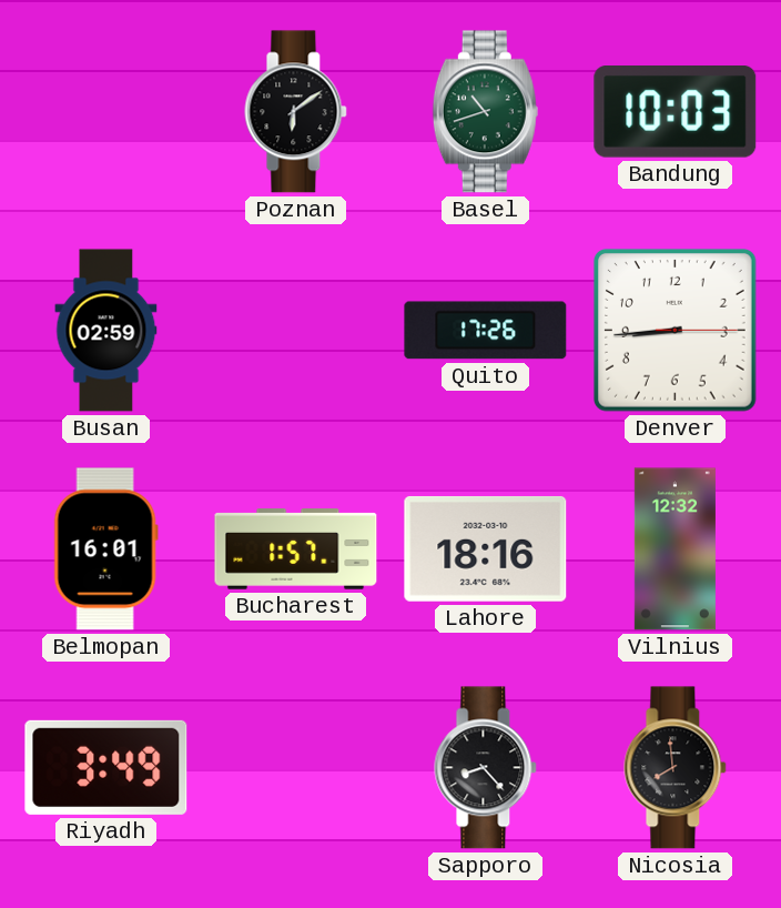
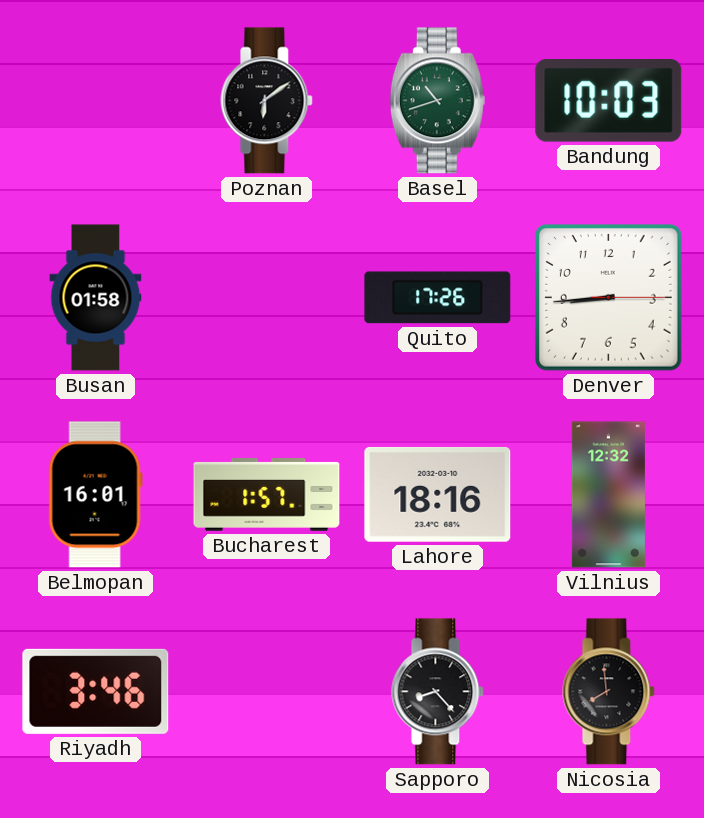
Busan: 02:59 -> 01:58 (96, 298)
Riyadh: 3:49 -> 3:46 (96, 691)
